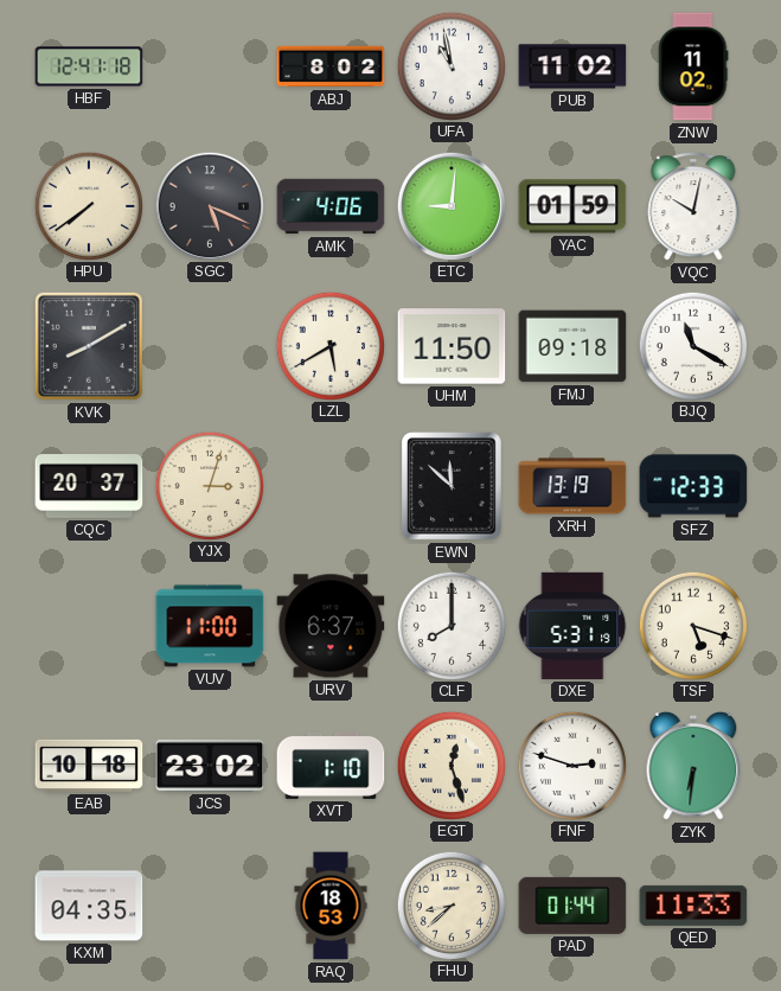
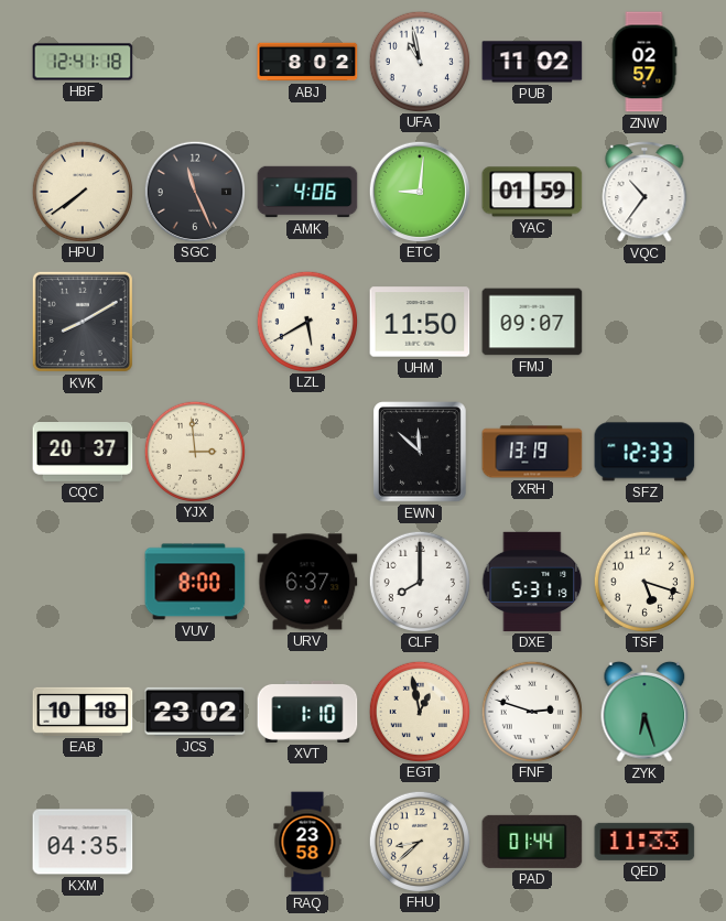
ZNW: 11:02 -> 02:57 (644, 62)
SGC: 5:19 -> 11:26 (194, 191)
VQC: 10:02 -> 10:36 (644, 193)
FMJ: 09:18 -> 09:07 (532, 322)
BJQ: 11:20 -> none (692, 345)
YJX: 3:03 -> 2:59 (194, 451)
VUV: 11:00 -> 8:00 (195, 582)
EGT: 12:27 -> 12:58 (419, 711)
ZYK: 6:31 -> 6:27 (644, 712)
RAQ: 18:53 -> 23:58 (307, 842)
